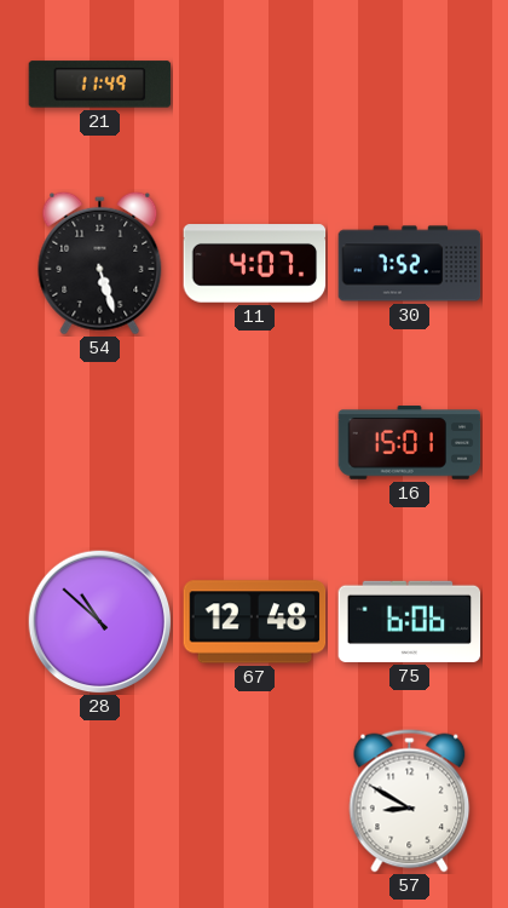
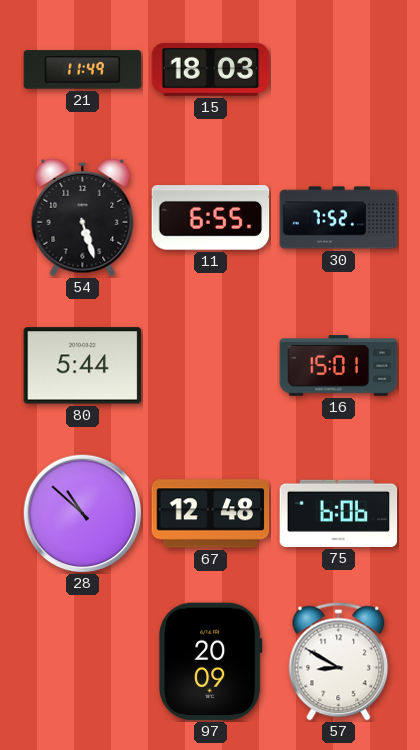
15: none -> 18:03 (211, 70)
11: 4:07 -> 6:55 (211, 218)
80: none -> 5:44 (83, 366)
97: none -> 20:09 (211, 662)
